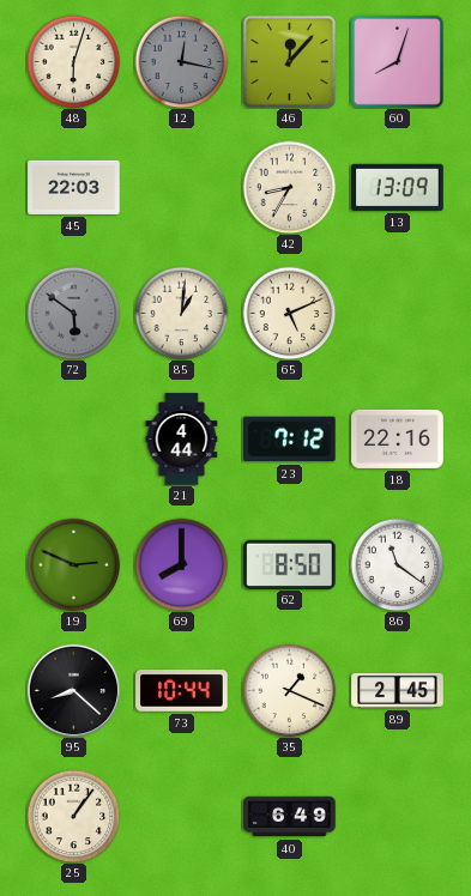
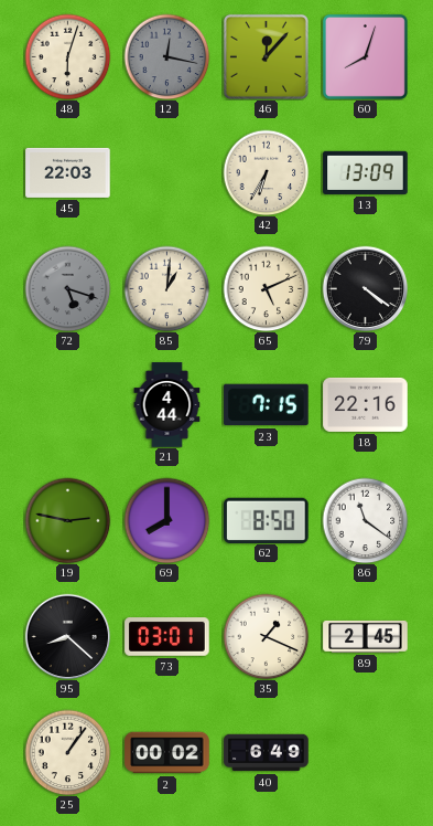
42: 8:35 -> 6:35 (266, 172)
72: 5:51 -> 5:18 (67, 288)
79: none -> 4:21 (365, 288)
23: 7:12 -> 7:15 (267, 405)
19: 2:49 -> 2:47 (67, 520)
73: 10:44 -> 03:01 (167, 637)
2: none -> 00:02 (167, 753)
